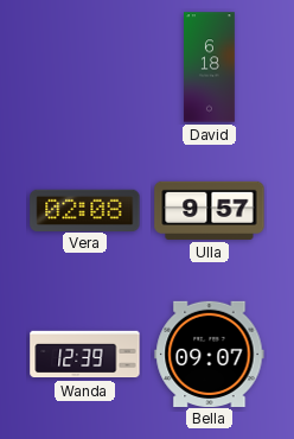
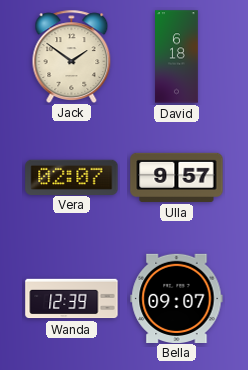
Jack: none -> 1:51 (72, 56)
Vera: 02:08 -> 02:07 (72, 177)
